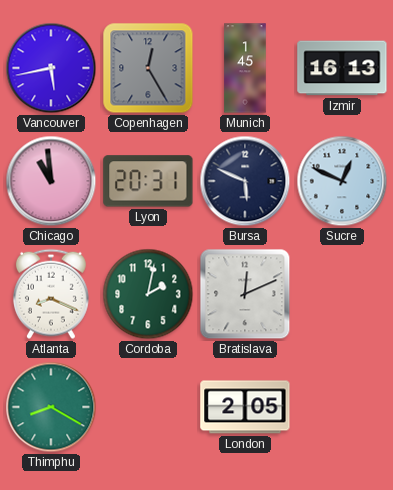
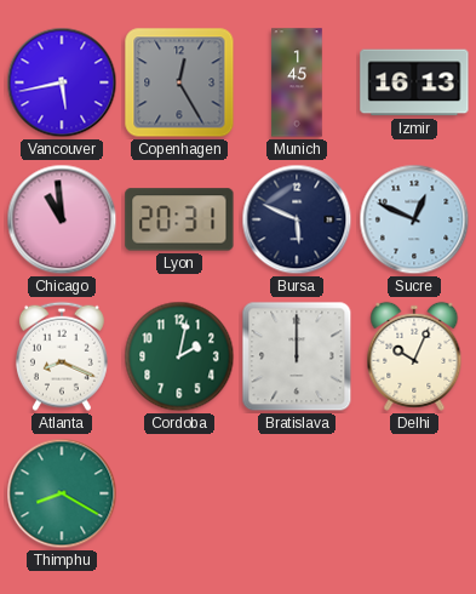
Bratislava: 12:11 -> 12:00 (297, 356)
Delhi: none -> 10:04 (414, 356)
London: 2:05 -> none (245, 407)
